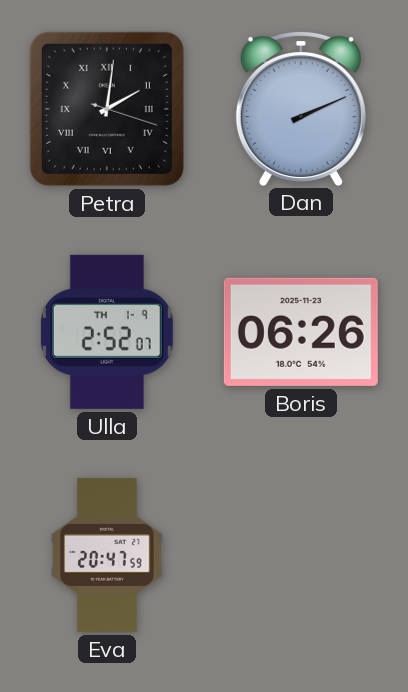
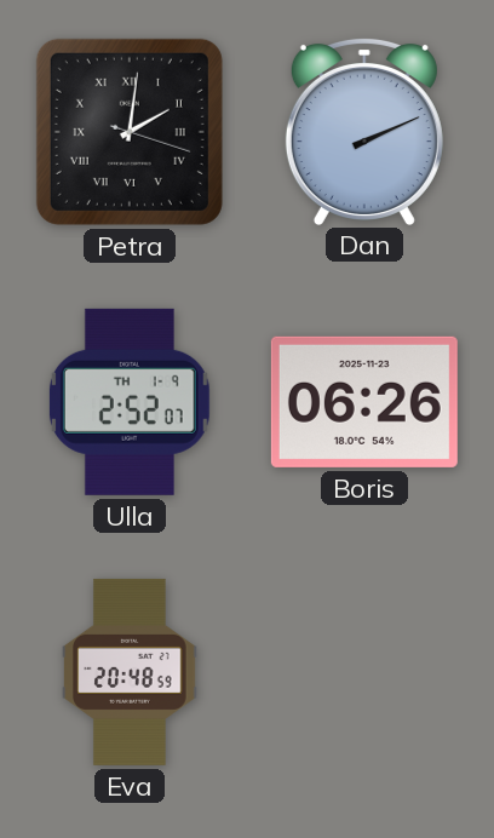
Eva: 20:47 -> 20:48 (130, 672)
